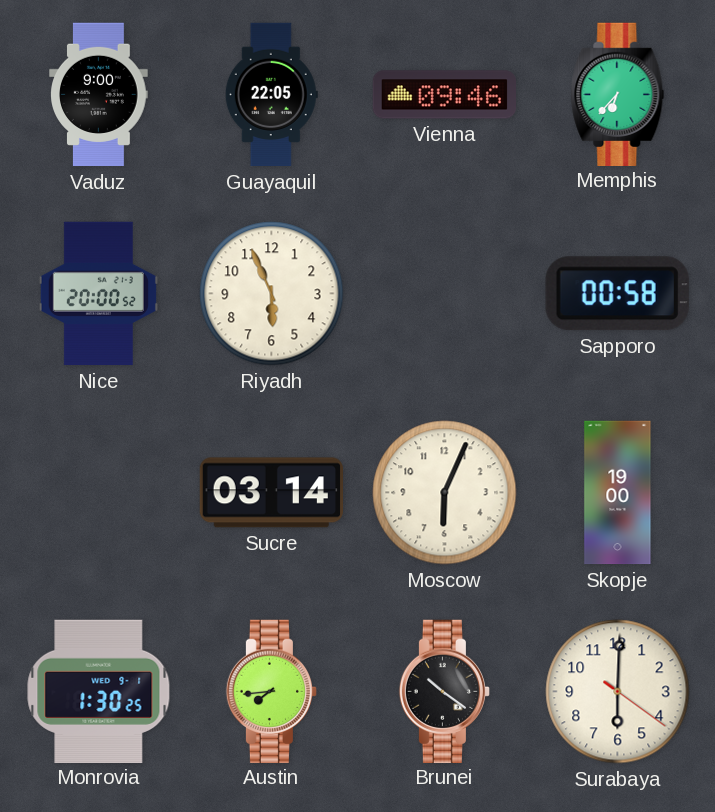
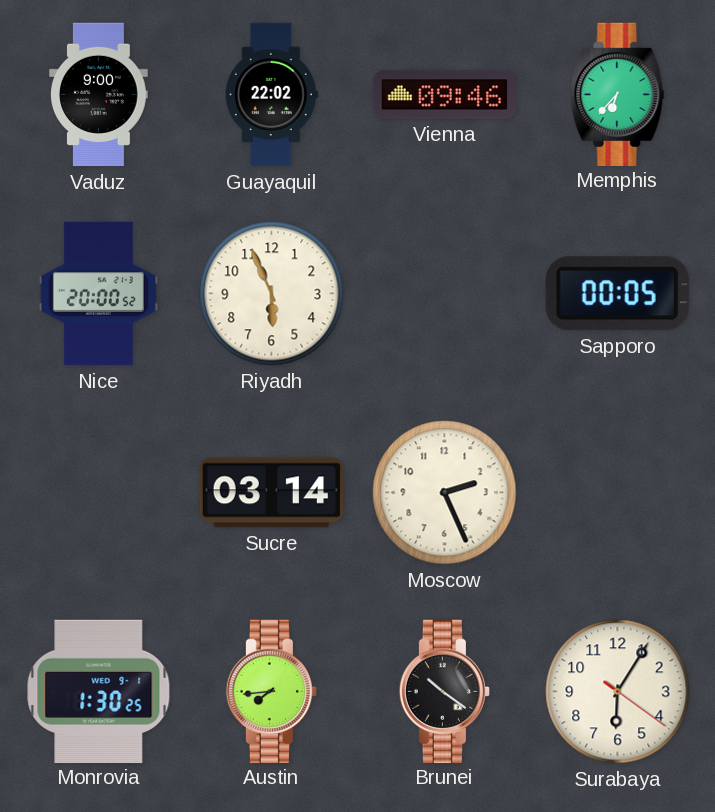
Guayaquil: 22:05 -> 22:02 (271, 95)
Sapporo: 00:58 -> 00:05 (617, 294)
Moscow: 6:04 -> 2:26 (445, 493)
Skopje: 19:00 -> none (618, 493)
Surabaya: 6:00 -> 6:05 (618, 692)
